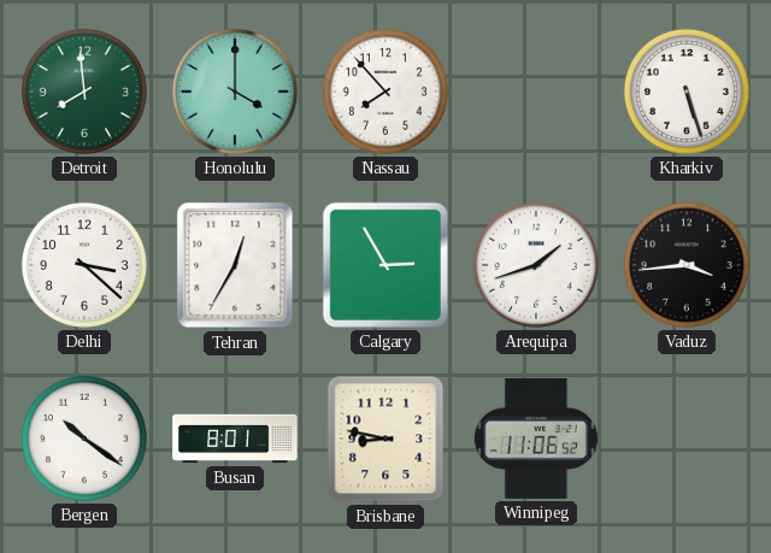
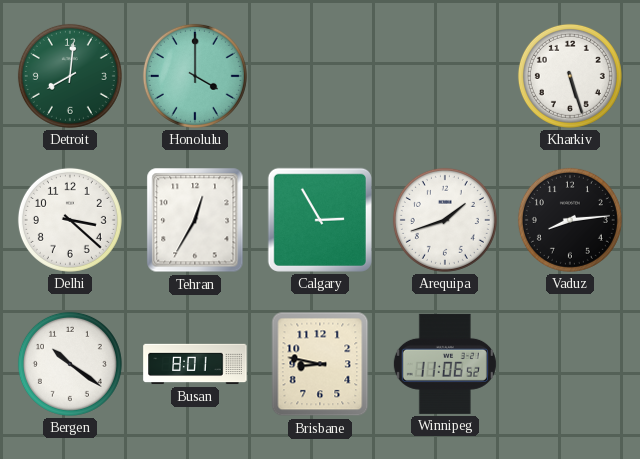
Detroit: 7:59 -> 8:01 (70, 76)
Nassau: 7:53 -> none (385, 92)
Vaduz: 3:44 -> 8:14 (570, 220)
